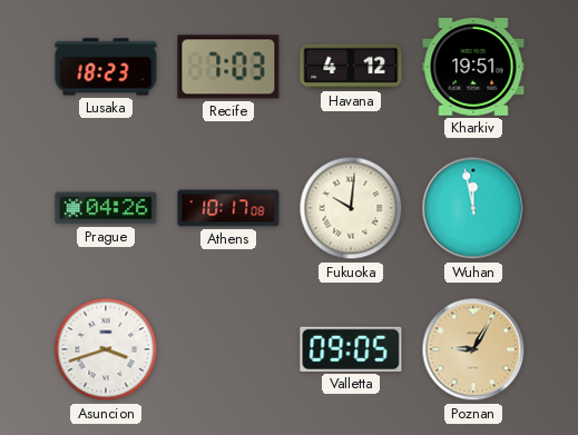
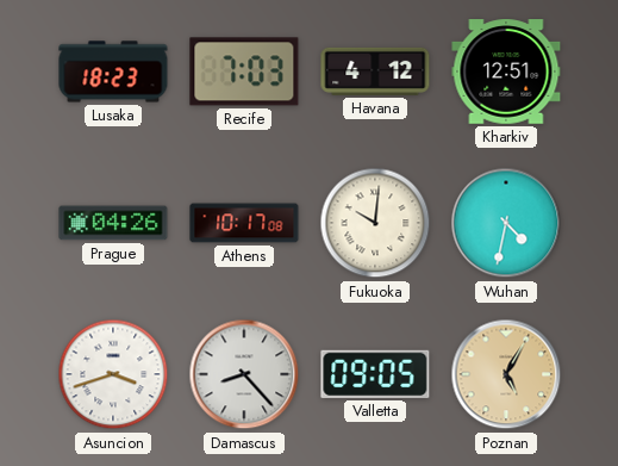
Kharkiv: 19:51 -> 12:51 (506, 72)
Wuhan: 11:58 -> 4:32 (506, 223)
Damascus: none -> 8:23 (244, 374)
Poznan: 9:05 -> 5:05 (506, 374)
